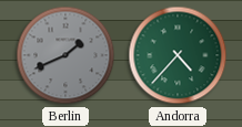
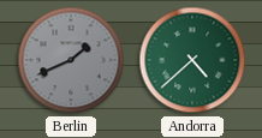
Andorra: 4:37 -> 4:38 (192, 60)
